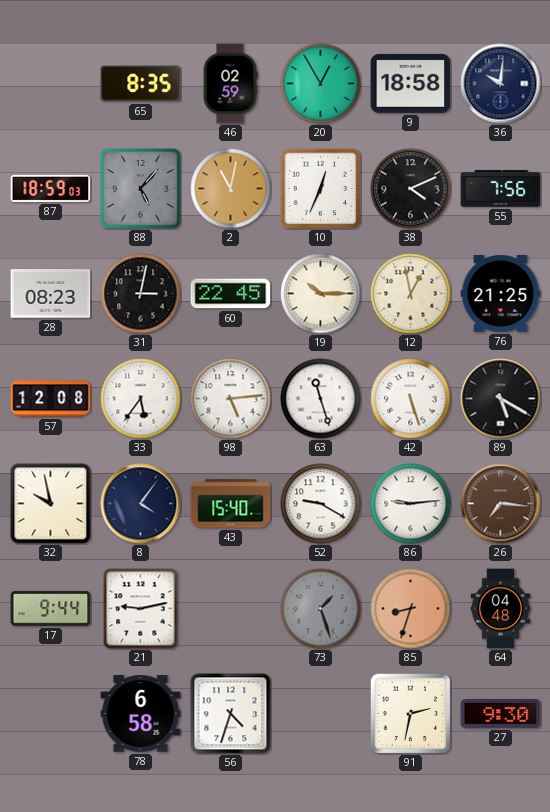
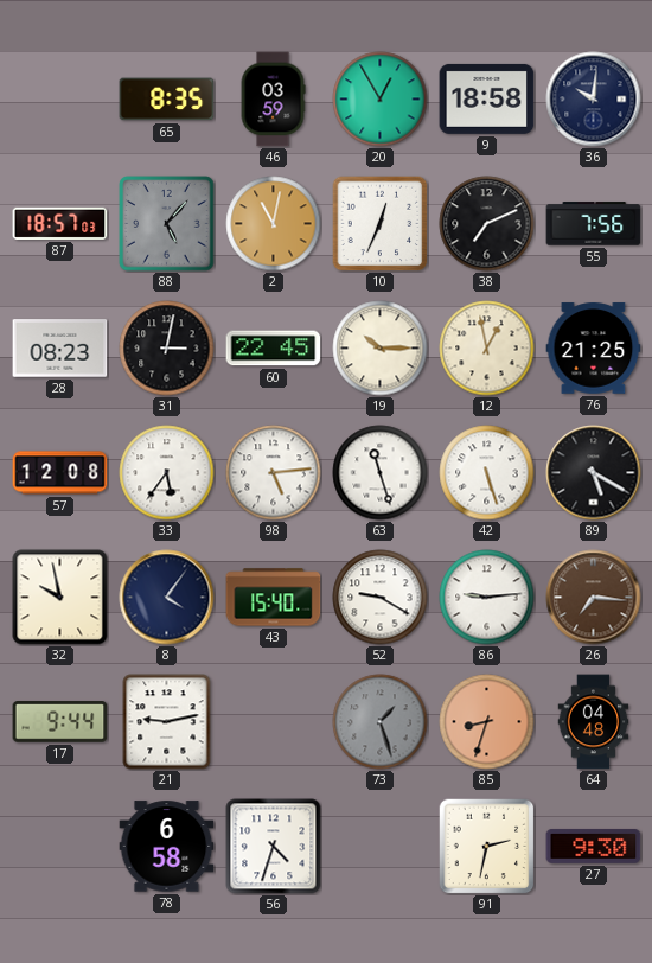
46: 02:59 -> 03:59 (273, 100)
87: 18:59 -> 18:57 (60, 223)
38: 4:11 -> 7:11 (487, 224)
